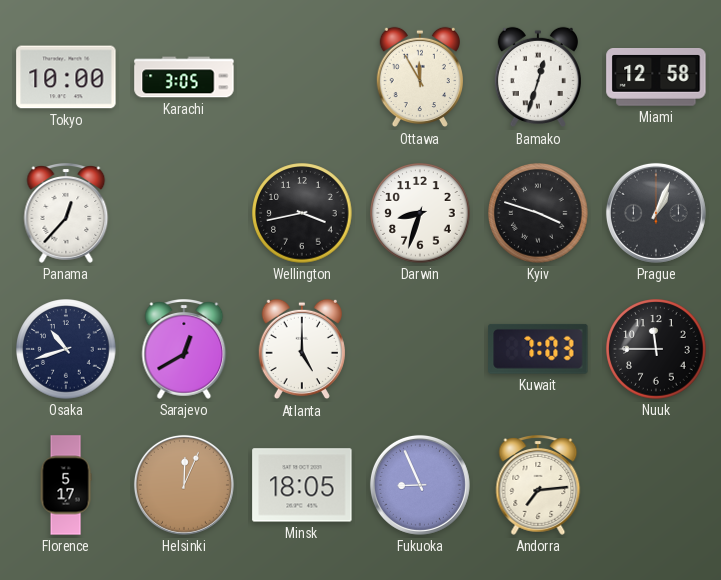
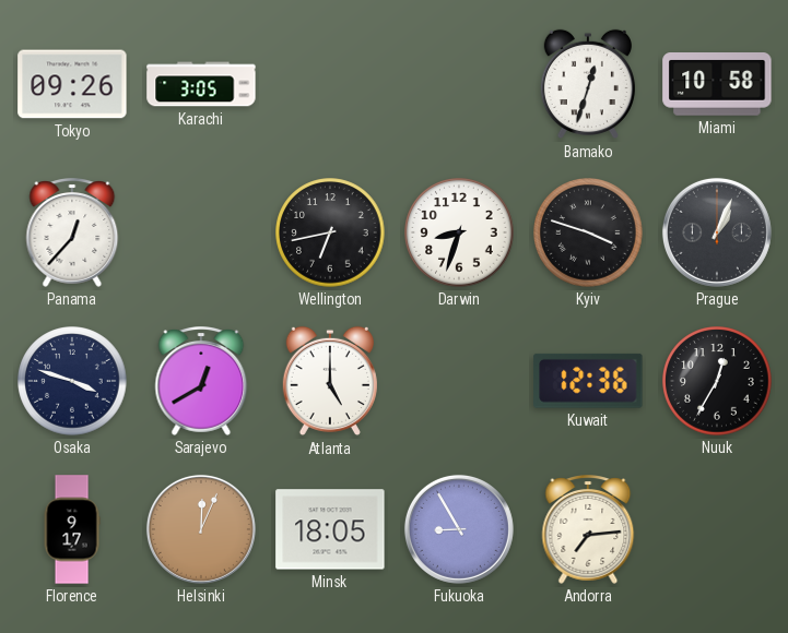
Tokyo: 10:00 -> 09:26 (72, 84)
Ottawa: 11:55 -> none (420, 77)
Miami: 12:58 -> 10:58 (717, 85)
Wellington: 3:43 -> 6:43 (330, 232)
Osaka: 10:42 -> 3:48 (72, 381)
Kuwait: 7:03 -> 12:36 (588, 381)
Nuuk: 11:45 -> 12:35 (717, 381)
Florence: 5:17 -> 9:17 (72, 529)
Fukuoka: 8:56 -> 8:55 (459, 529)
